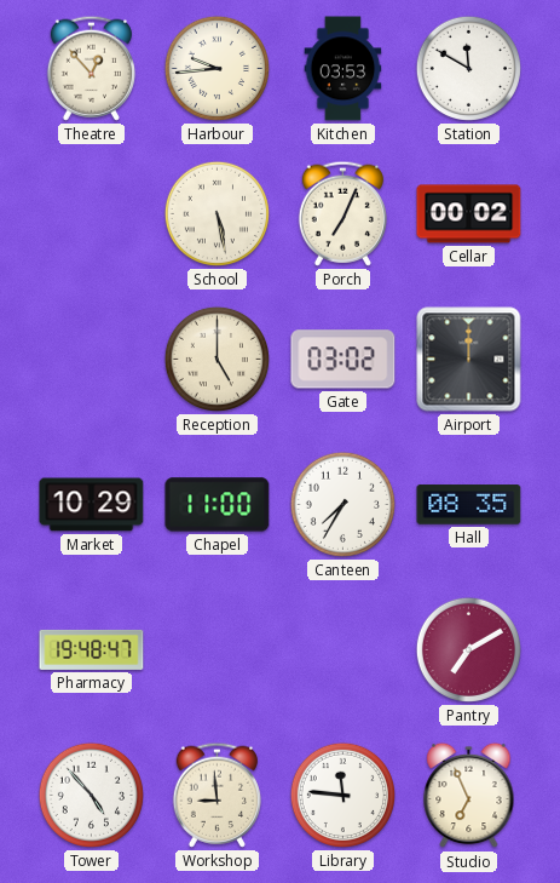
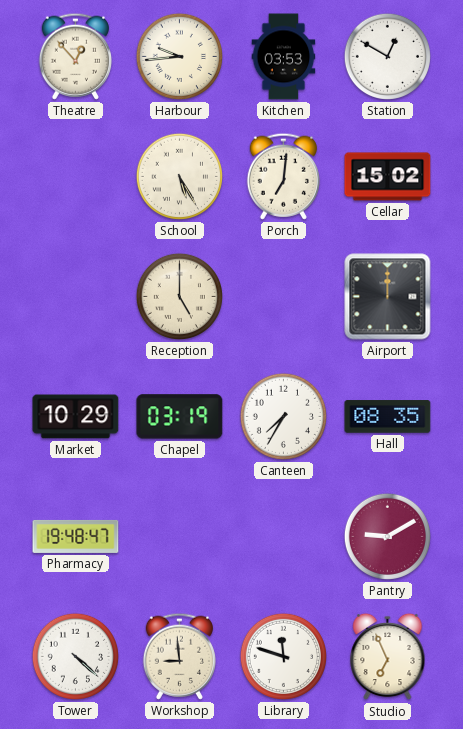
Station: 11:50 -> 12:50 (387, 56)
School: 5:28 -> 5:25 (179, 176)
Porch: 7:04 -> 7:01 (283, 176)
Cellar: 00:02 -> 15:02 (388, 177)
Gate: 03:02 -> none (343, 360)
Chapel: 11:00 -> 03:19 (180, 417)
Pantry: 7:10 -> 9:10 (387, 536)
Tower: 4:53 -> 4:22 (75, 656)
Library: 11:46 -> 11:48 (283, 656)
